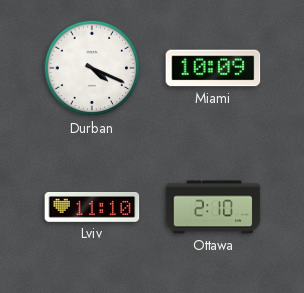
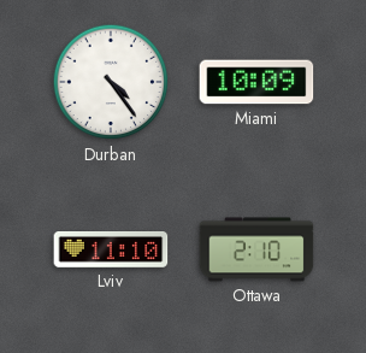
Durban: 4:19 -> 4:24 (111, 82)
